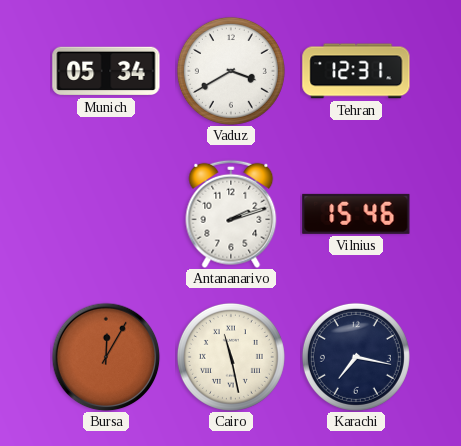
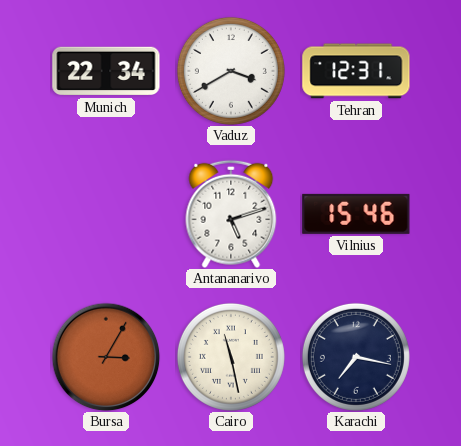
Munich: 05:34 -> 22:34 (106, 71)
Antananarivo: 2:12 -> 5:12 (231, 214)
Bursa: 12:05 -> 3:05 (106, 357)
